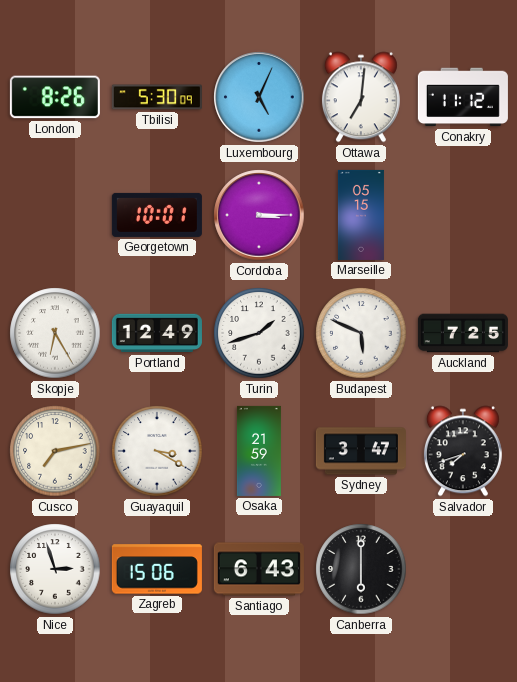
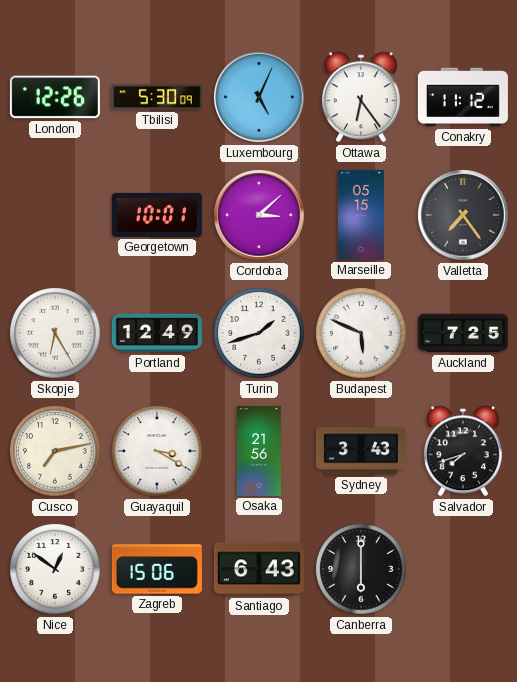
London: 8:26 -> 12:26 (55, 97)
Ottawa: 7:01 -> 6:24 (361, 97)
Cordoba: 3:15 -> 3:08 (259, 215)
Valletta: none -> 7:24 (463, 215)
Osaka: 21:59 -> 21:56 (259, 451)
Sydney: 3:47 -> 3:43 (361, 451)
Nice: 2:57 -> 12:51 (55, 569)
